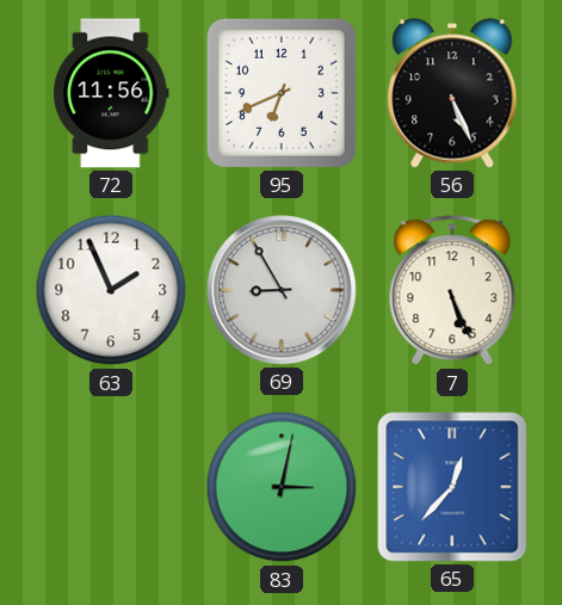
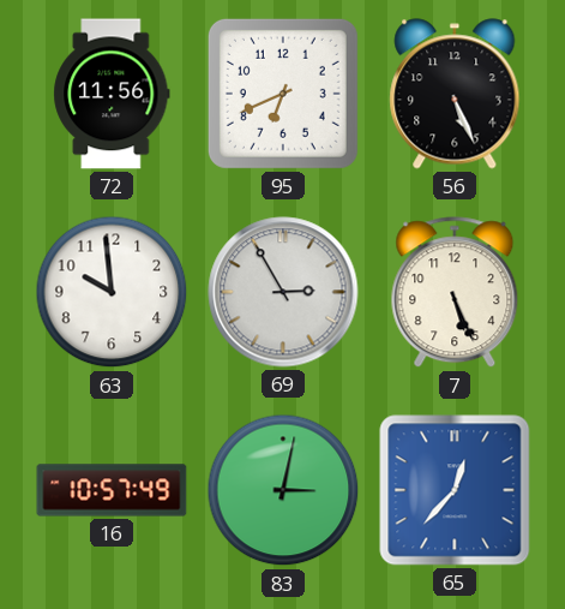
63: 1:56 -> 9:59 (112, 292)
69: 8:55 -> 2:55 (283, 292)
16: none -> 10:57 (112, 490)
